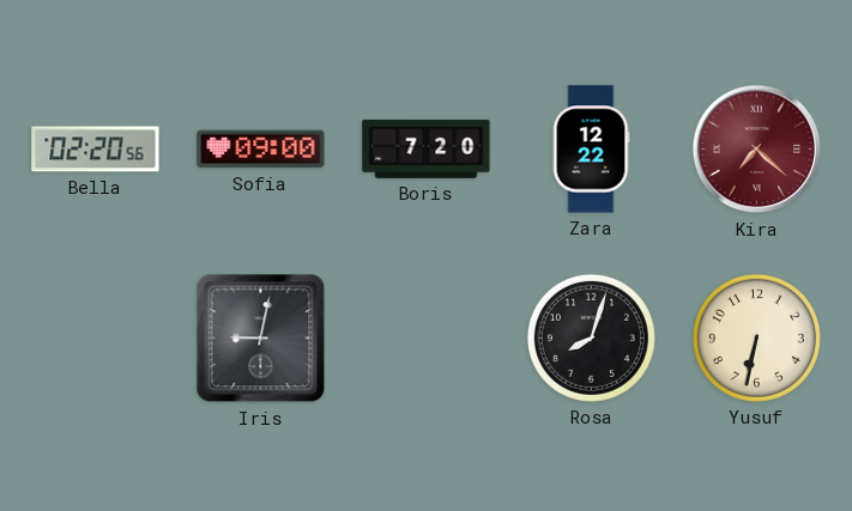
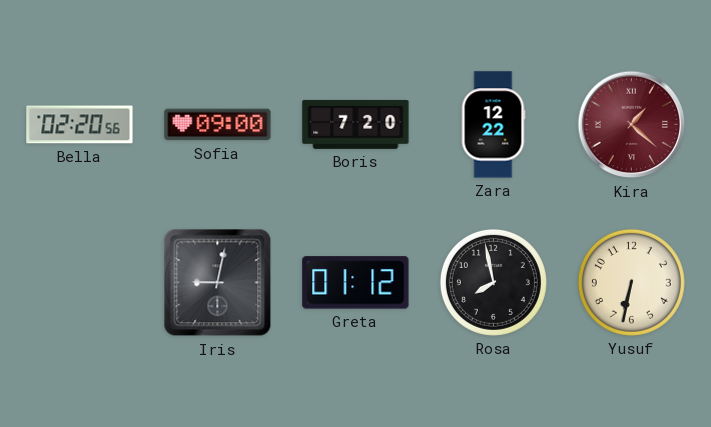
Kira: 7:22 -> 1:22 (632, 125)
Greta: none -> 01:12 (356, 283)
Rosa: 8:03 -> 7:58 (493, 282)
